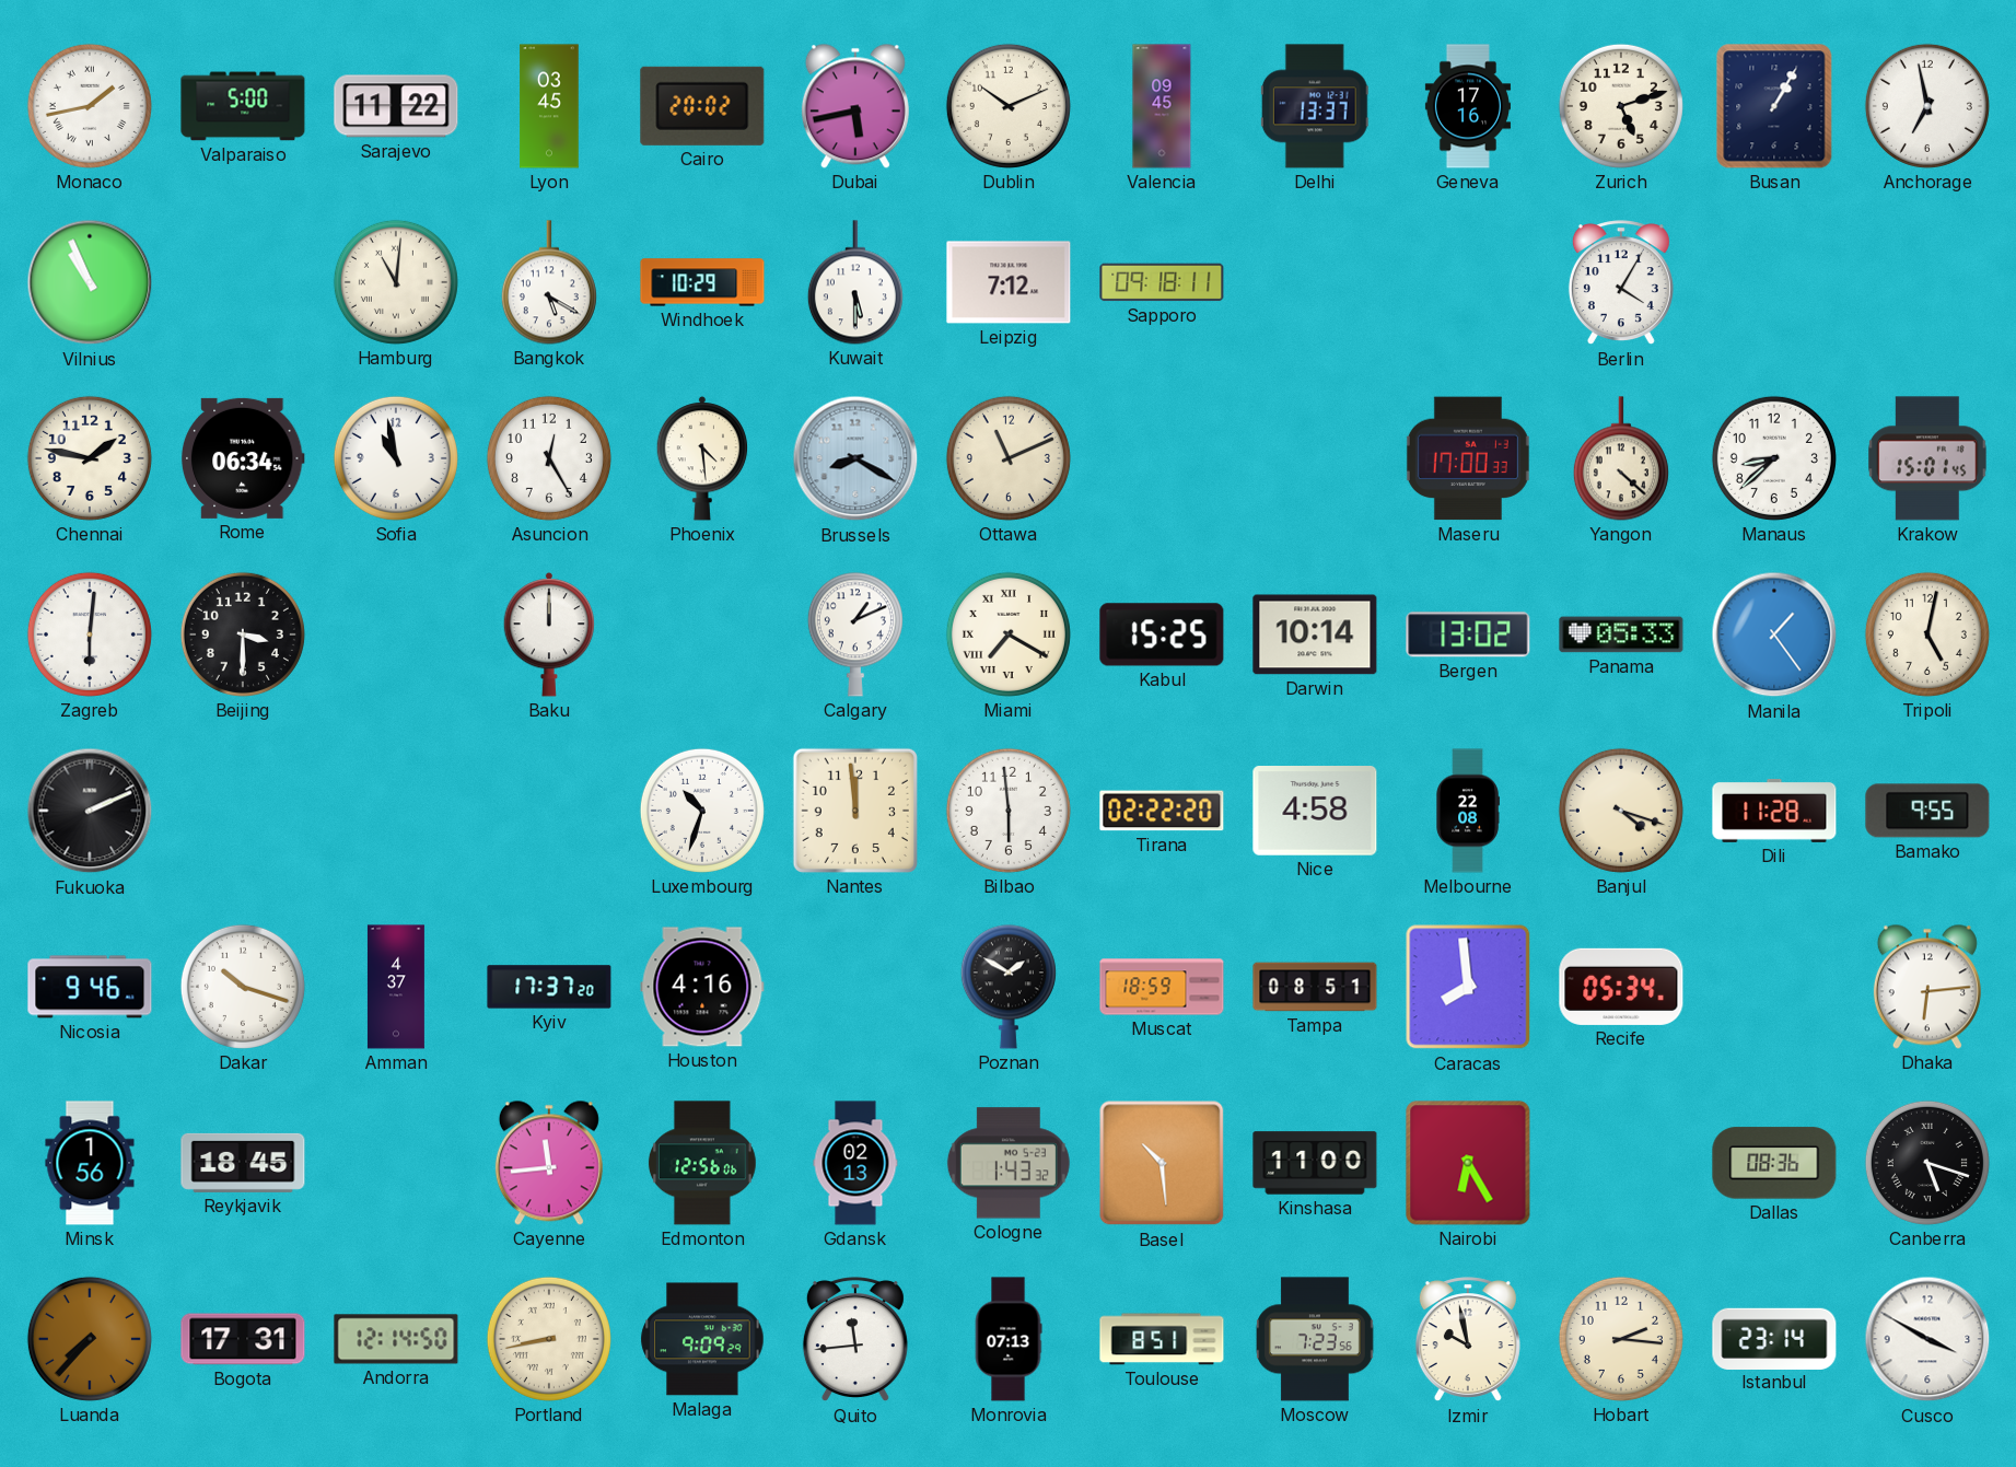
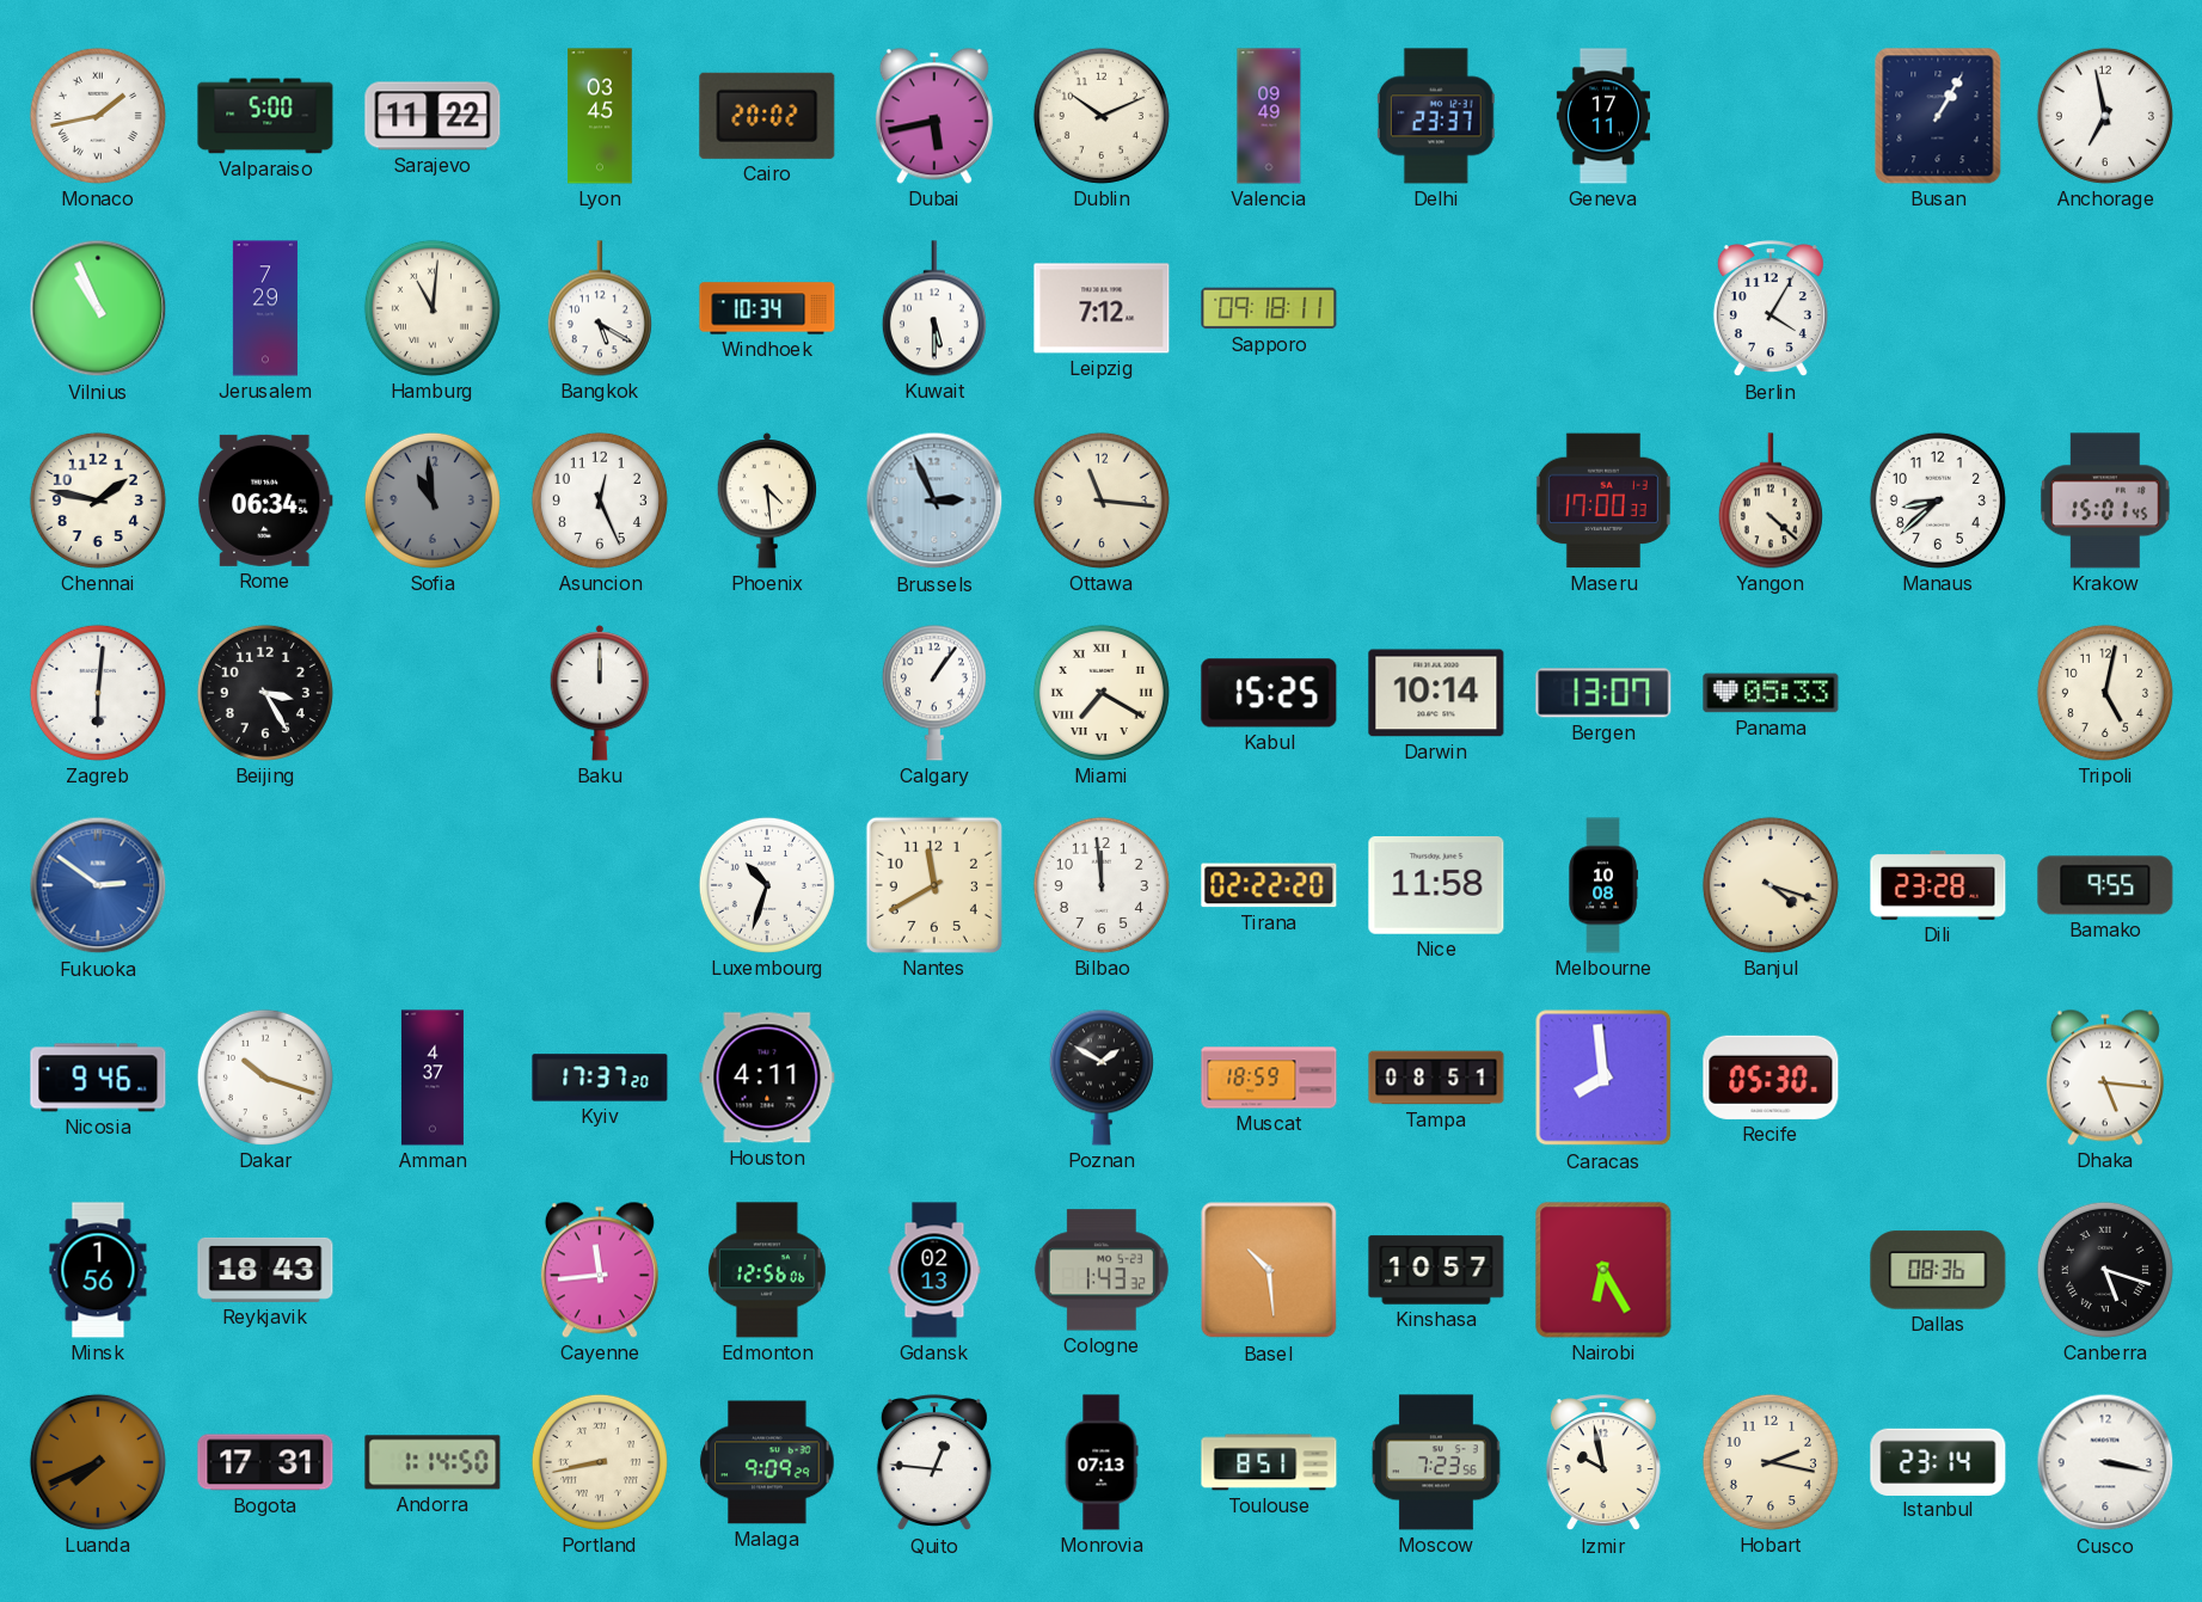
Valencia: 09:45 -> 09:49 (1269, 116)
Delhi: 13:37 -> 23:37 (1436, 116)
Geneva: 17:16 -> 17:11 (1603, 116)
Zurich: 5:12 -> none (1621, 106)
Jerusalem: none -> 7:29 (265, 308)
Windhoek: 10:29 -> 10:34 (767, 308)
Sofia: 10:58 -> 10:59 (433, 501)
Sofia dial: white -> grey (433, 501)
Asuncion: 12:25 -> 12:26 (600, 501)
Brussels: 8:20 -> 2:56 (934, 501)
Ottawa: 11:11 -> 11:16 (1102, 501)
Beijing: 3:30 -> 3:25 (265, 693)
Calgary: 1:11 -> 1:06 (934, 693)
Bergen: 13:02 -> 13:07 (1603, 693)
Manila: 1:24 -> none (1774, 634)
Fukuoka: 2:11 -> 2:51 (98, 885)
Fukuoka dial: black -> blue (98, 885)
Nantes: 11:59 -> 11:40 (934, 885)
Bilbao: 5:59 -> 11:59 (1102, 885)
Nice: 4:58 -> 11:58 (1436, 886)
Melbourne: 22:08 -> 10:08 (1603, 885)
Dili: 11:28 -> 23:28 (1938, 885)
Houston: 4:16 -> 4:11 (767, 1078)
Recife: 05:34 -> 05:30 (1771, 1078)
Dhaka: 6:14 -> 5:16 (2105, 1078)
Reykjavik: 18:45 -> 18:43 (265, 1270)
Kinshasa: 11:00 -> 10:57 (1436, 1270)
Luanda: 7:37 -> 7:41 (98, 1462)
Andorra: 12:14 -> 1:14 (433, 1462)
Quito: 11:44 -> 12:46 (934, 1463)
Hobart: 2:16 -> 2:17 (1771, 1462)
Cusco: 3:50 -> 3:17 (2105, 1462)
